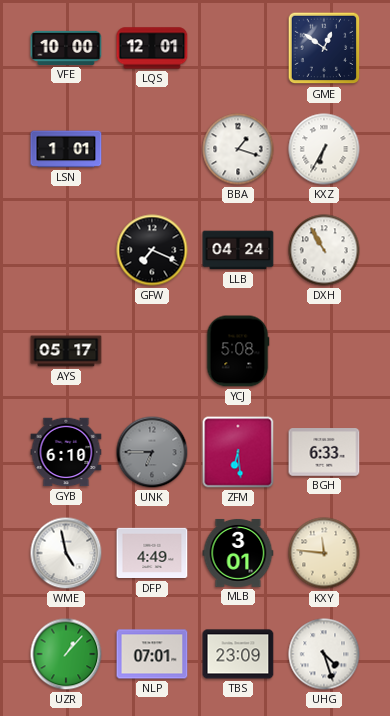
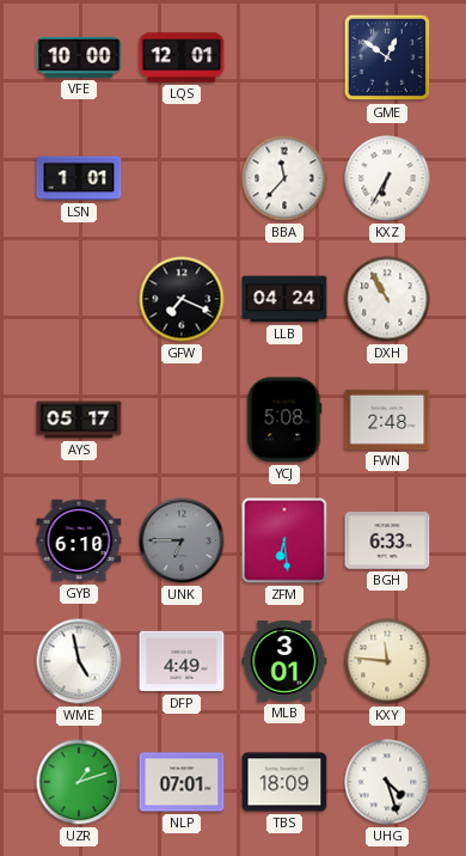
BBA: 1:18 -> 11:37 (284, 178)
FWN: none -> 2:48 (387, 420)
UZR: 1:07 -> 1:12 (79, 782)
TBS: 23:09 -> 18:09 (284, 782)
